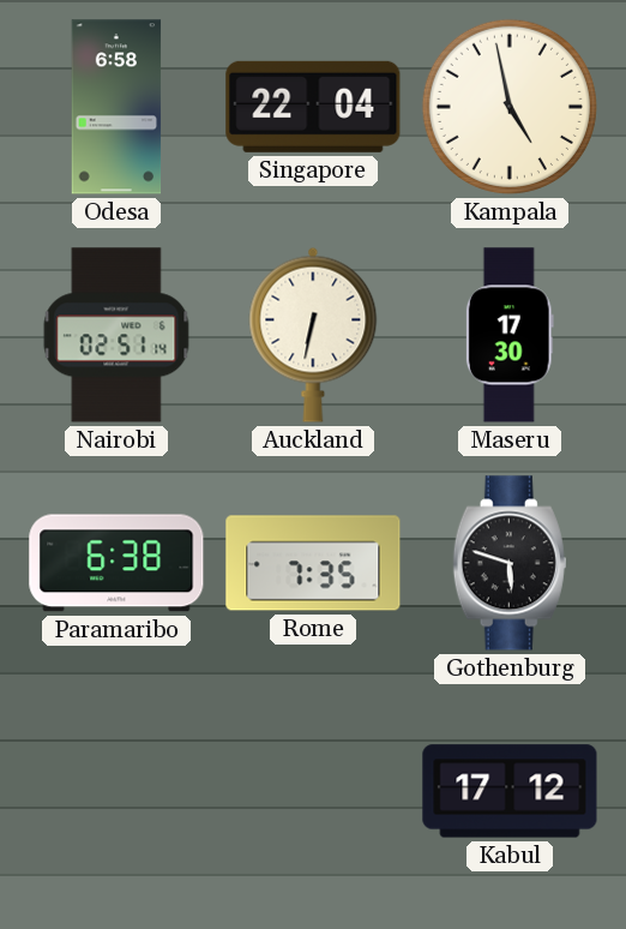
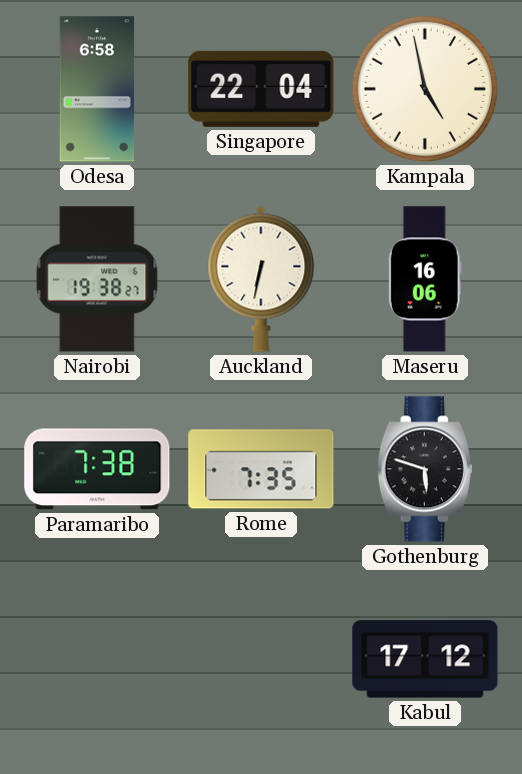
Nairobi: 02:51 -> 19:38 (97, 279)
Maseru: 17:30 -> 16:06 (425, 279)
Paramaribo: 6:38 -> 7:38 (97, 469)
